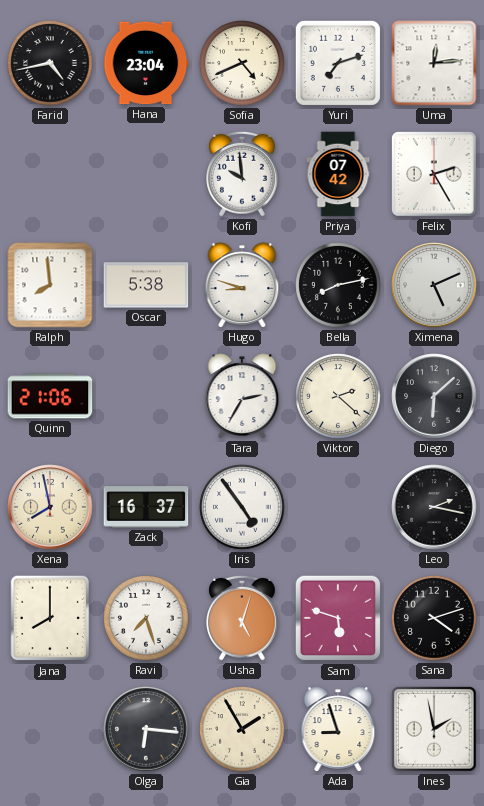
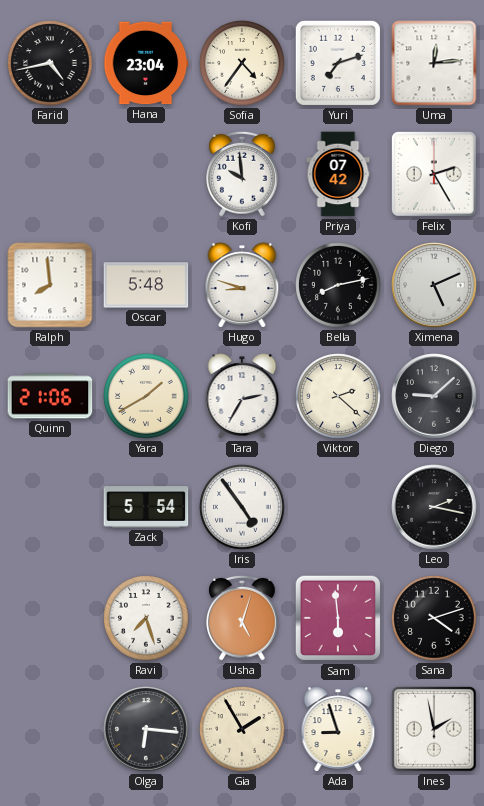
Sofia: 4:41 -> 4:36 (242, 63)
Oscar: 5:38 -> 5:48 (146, 285)
Yara: none -> 1:40 (146, 396)
Diego: 6:08 -> 9:08 (434, 396)
Xena: 7:58 -> none (50, 507)
Zack: 16:37 -> 5:54 (146, 507)
Jana: 8:00 -> none (50, 618)
Sam: 5:48 -> 5:59 (338, 618)
